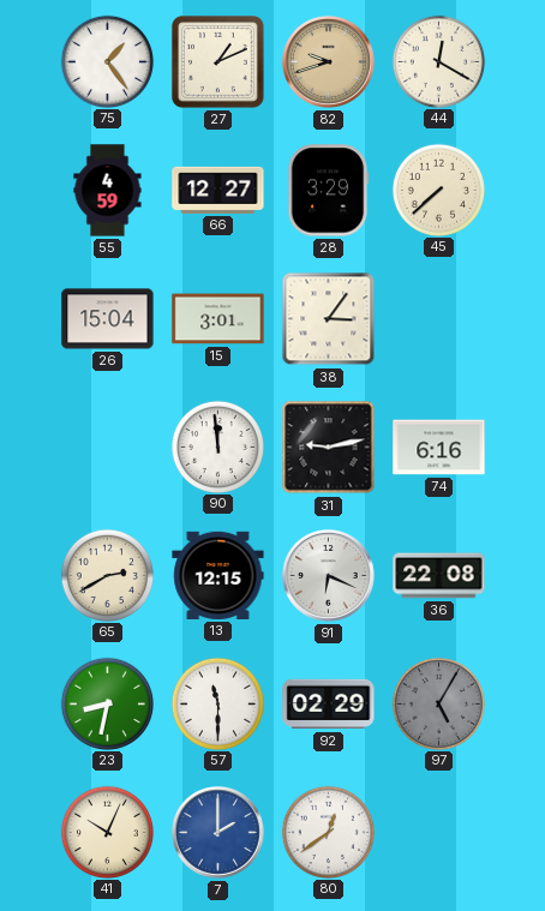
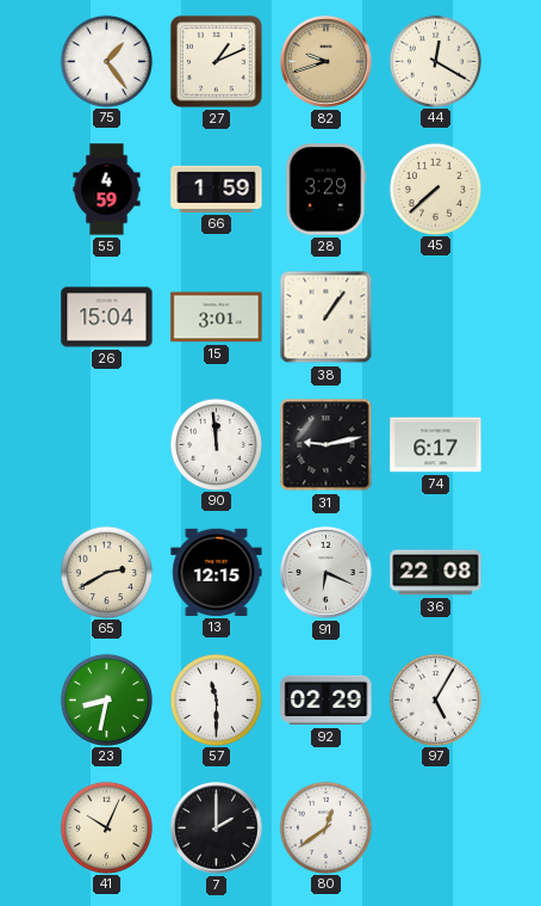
66: 12:27 -> 1:59 (217, 189)
38: 3:06 -> 1:06 (327, 318)
74: 6:16 -> 6:17 (436, 445)
97 dial: grey -> white (435, 699)
7 dial: blue -> black (217, 828)
